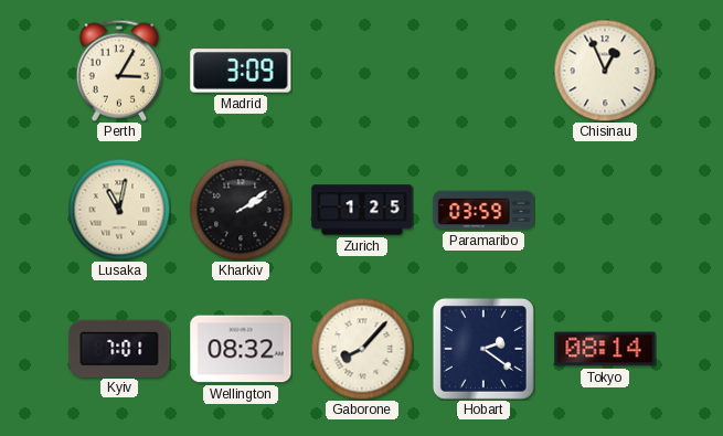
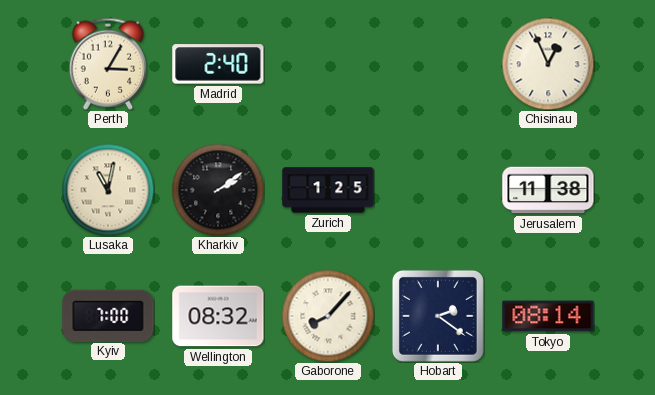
Madrid: 3:09 -> 2:40 (218, 64)
Paramaribo: 03:59 -> none (483, 210)
Jerusalem: none -> 11:38 (548, 190)
Kyiv: 7:01 -> 7:00 (108, 315)
